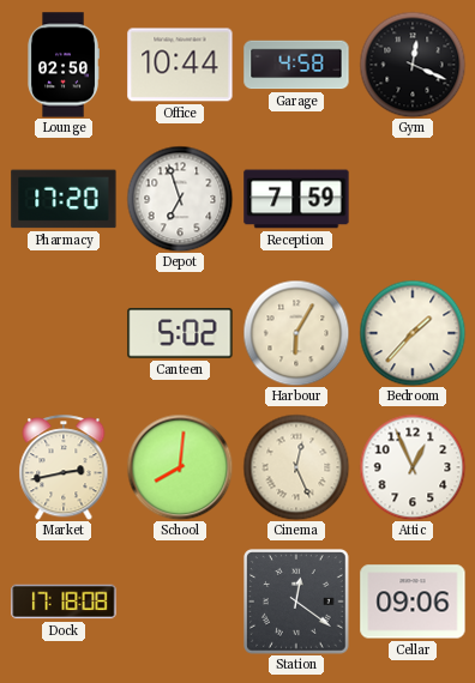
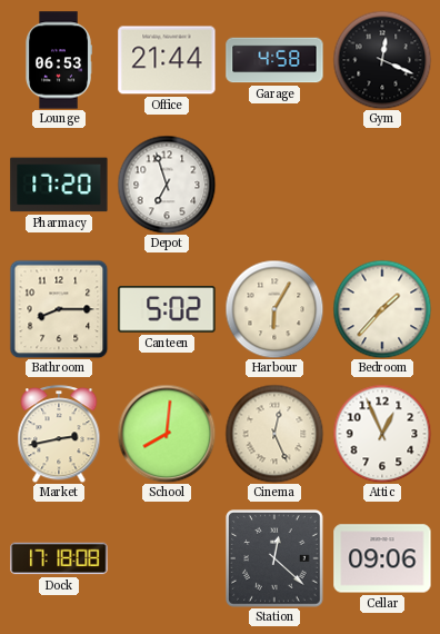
Lounge: 02:50 -> 06:53 (59, 60)
Office: 10:44 -> 21:44 (167, 60)
Reception: 7:59 -> none (296, 199)
Bathroom: none -> 8:15 (59, 309)
Station: 12:21 -> 12:22 (276, 559)
